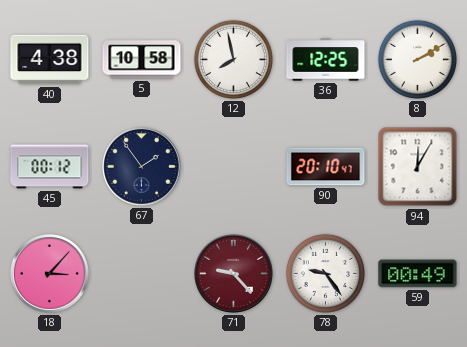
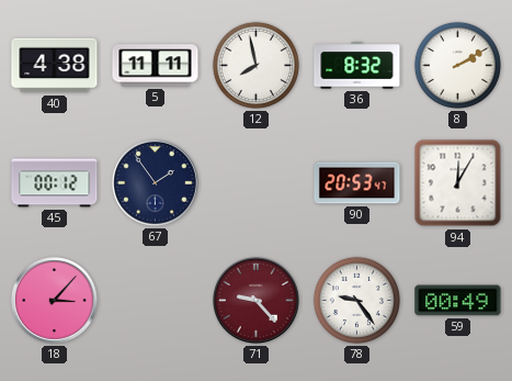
5: 10:58 -> 11:11 (156, 66)
36: 12:25 -> 8:32 (357, 66)
90: 20:10 -> 20:53 (357, 183)
